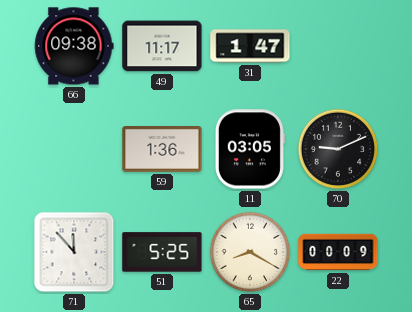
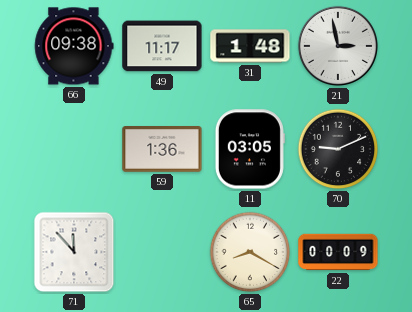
31: 1:47 -> 1:48 (250, 46)
21: none -> 2:58 (338, 46)
51: 5:25 -> none (162, 252)
